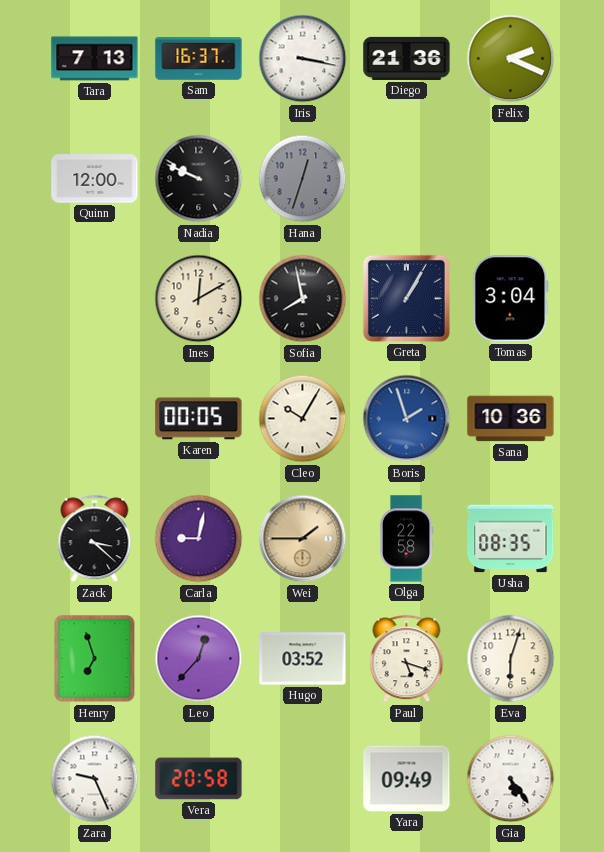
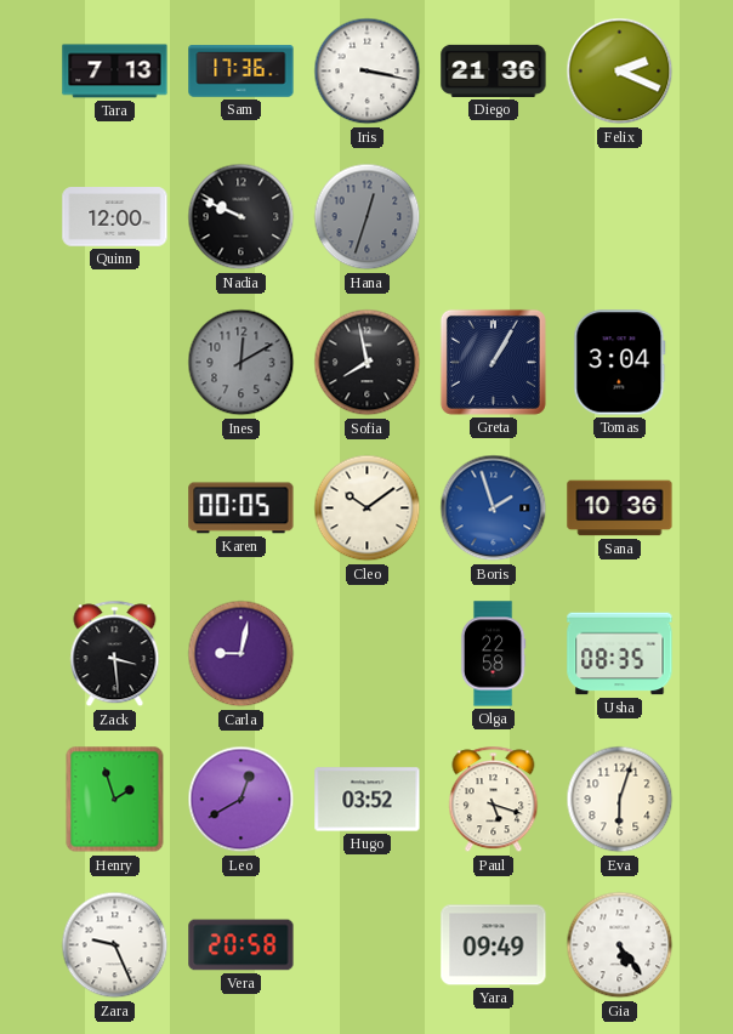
Sam: 16:37 -> 17:36 (242, 72)
Ines dial: cream -> grey (242, 363)
Cleo: 10:05 -> 10:09 (368, 509)
Zack: 3:22 -> 3:29 (115, 654)
Wei: 1:45 -> none (303, 539)
Henry: 6:57 -> 1:57 (115, 800)
Leo: 12:37 -> 12:40 (242, 800)
